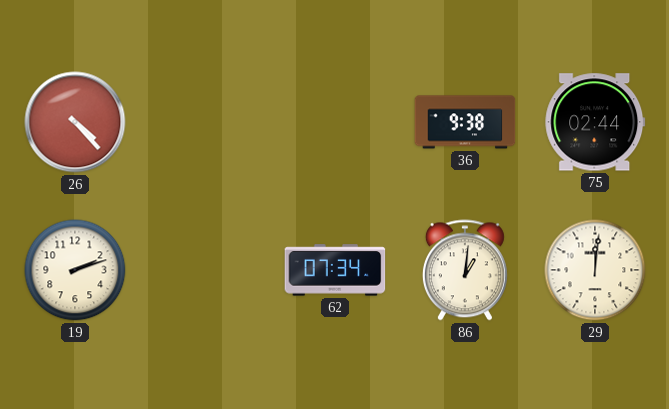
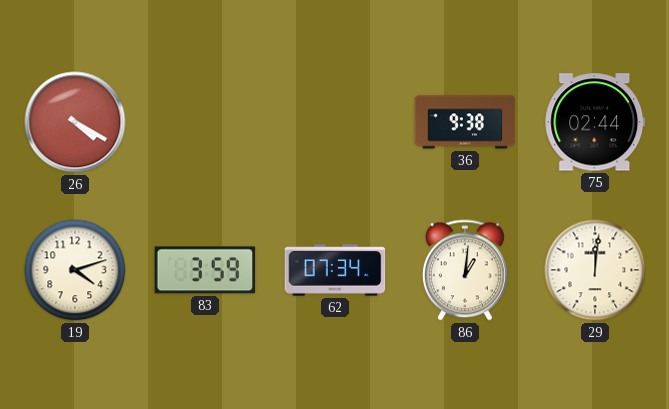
26: 4:23 -> 4:20 (75, 122)
19: 2:12 -> 4:12 (75, 270)
83: none -> 3:59 (205, 270)
